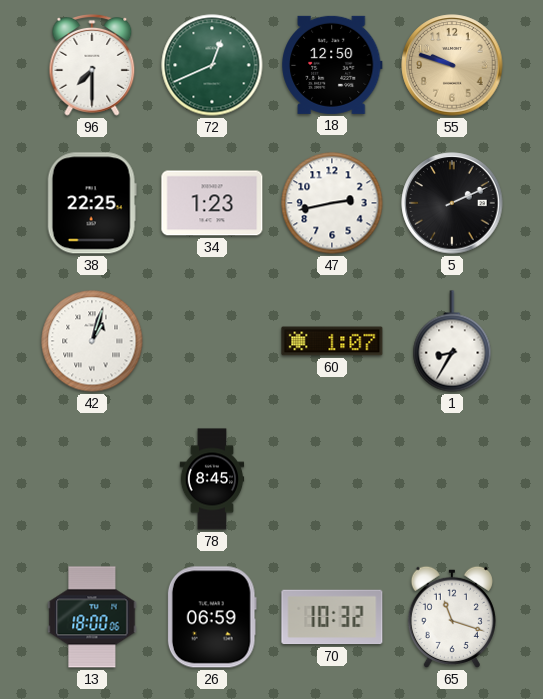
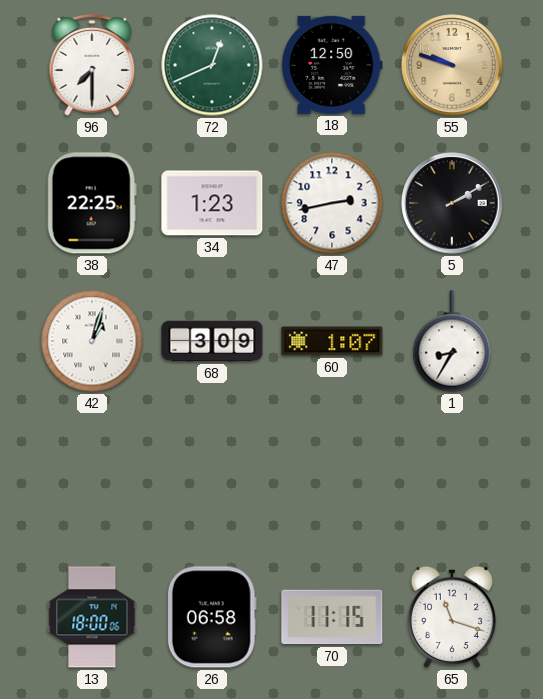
5: 2:11 -> 2:10 (452, 203)
68: none -> 3:09 (212, 341)
78: 8:45 -> none (212, 479)
26: 06:59 -> 06:58 (212, 617)
70: 10:32 -> 11:15 (332, 617)
